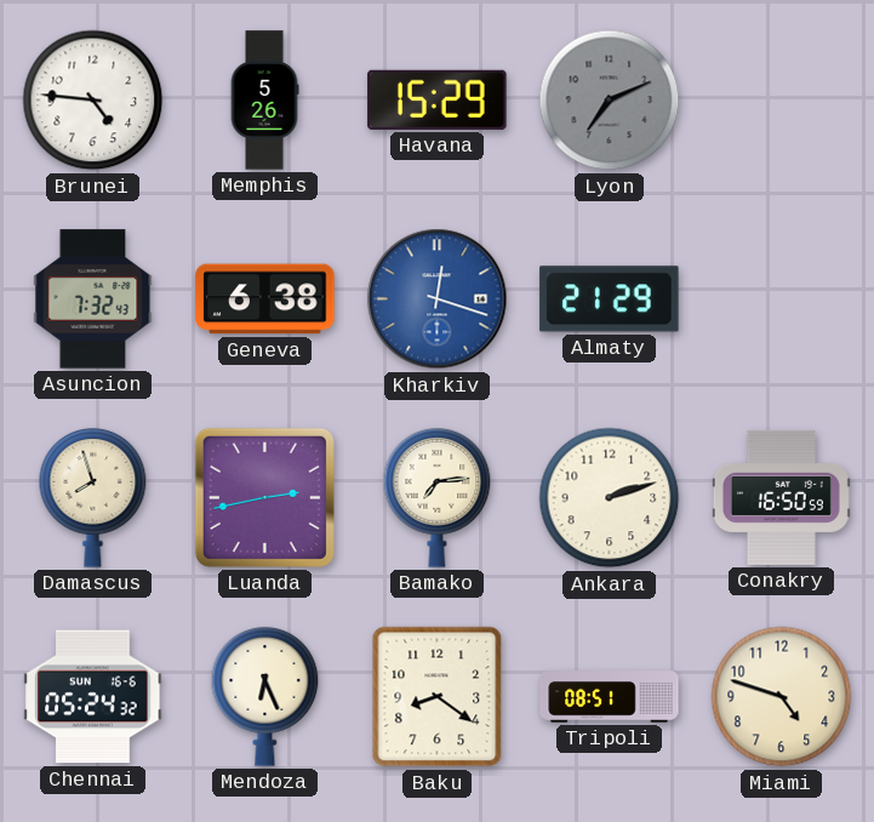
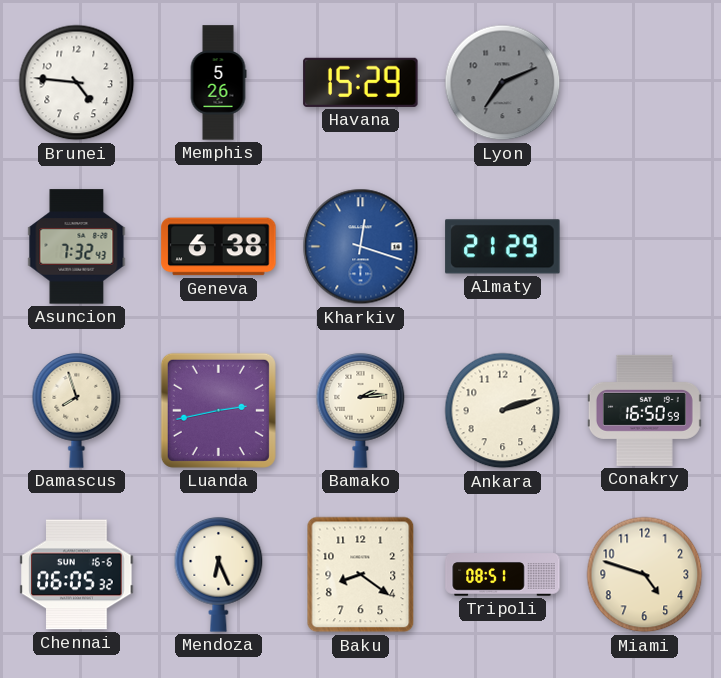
Bamako: 7:14 -> 2:14 (361, 411)
Chennai: 05:24 -> 06:05 (77, 575)
